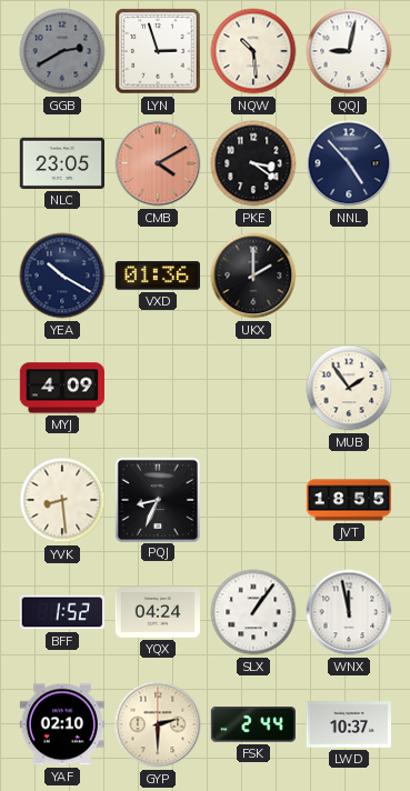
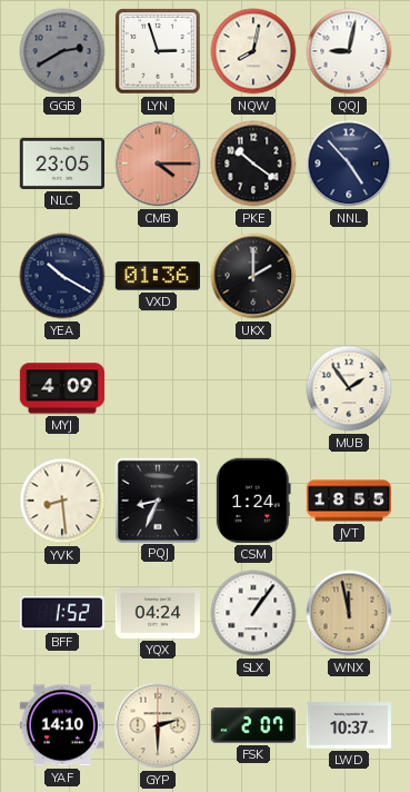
NQW: 10:29 -> 8:02 (253, 51)
CMB: 4:10 -> 4:15 (158, 164)
PKE: 3:21 -> 10:21 (253, 164)
CSM: none -> 1:24 (253, 501)
WNX dial: white -> champagne (349, 613)
YAF: 02:10 -> 14:10 (62, 725)
FSK: 2:44 -> 2:07 (253, 725)
